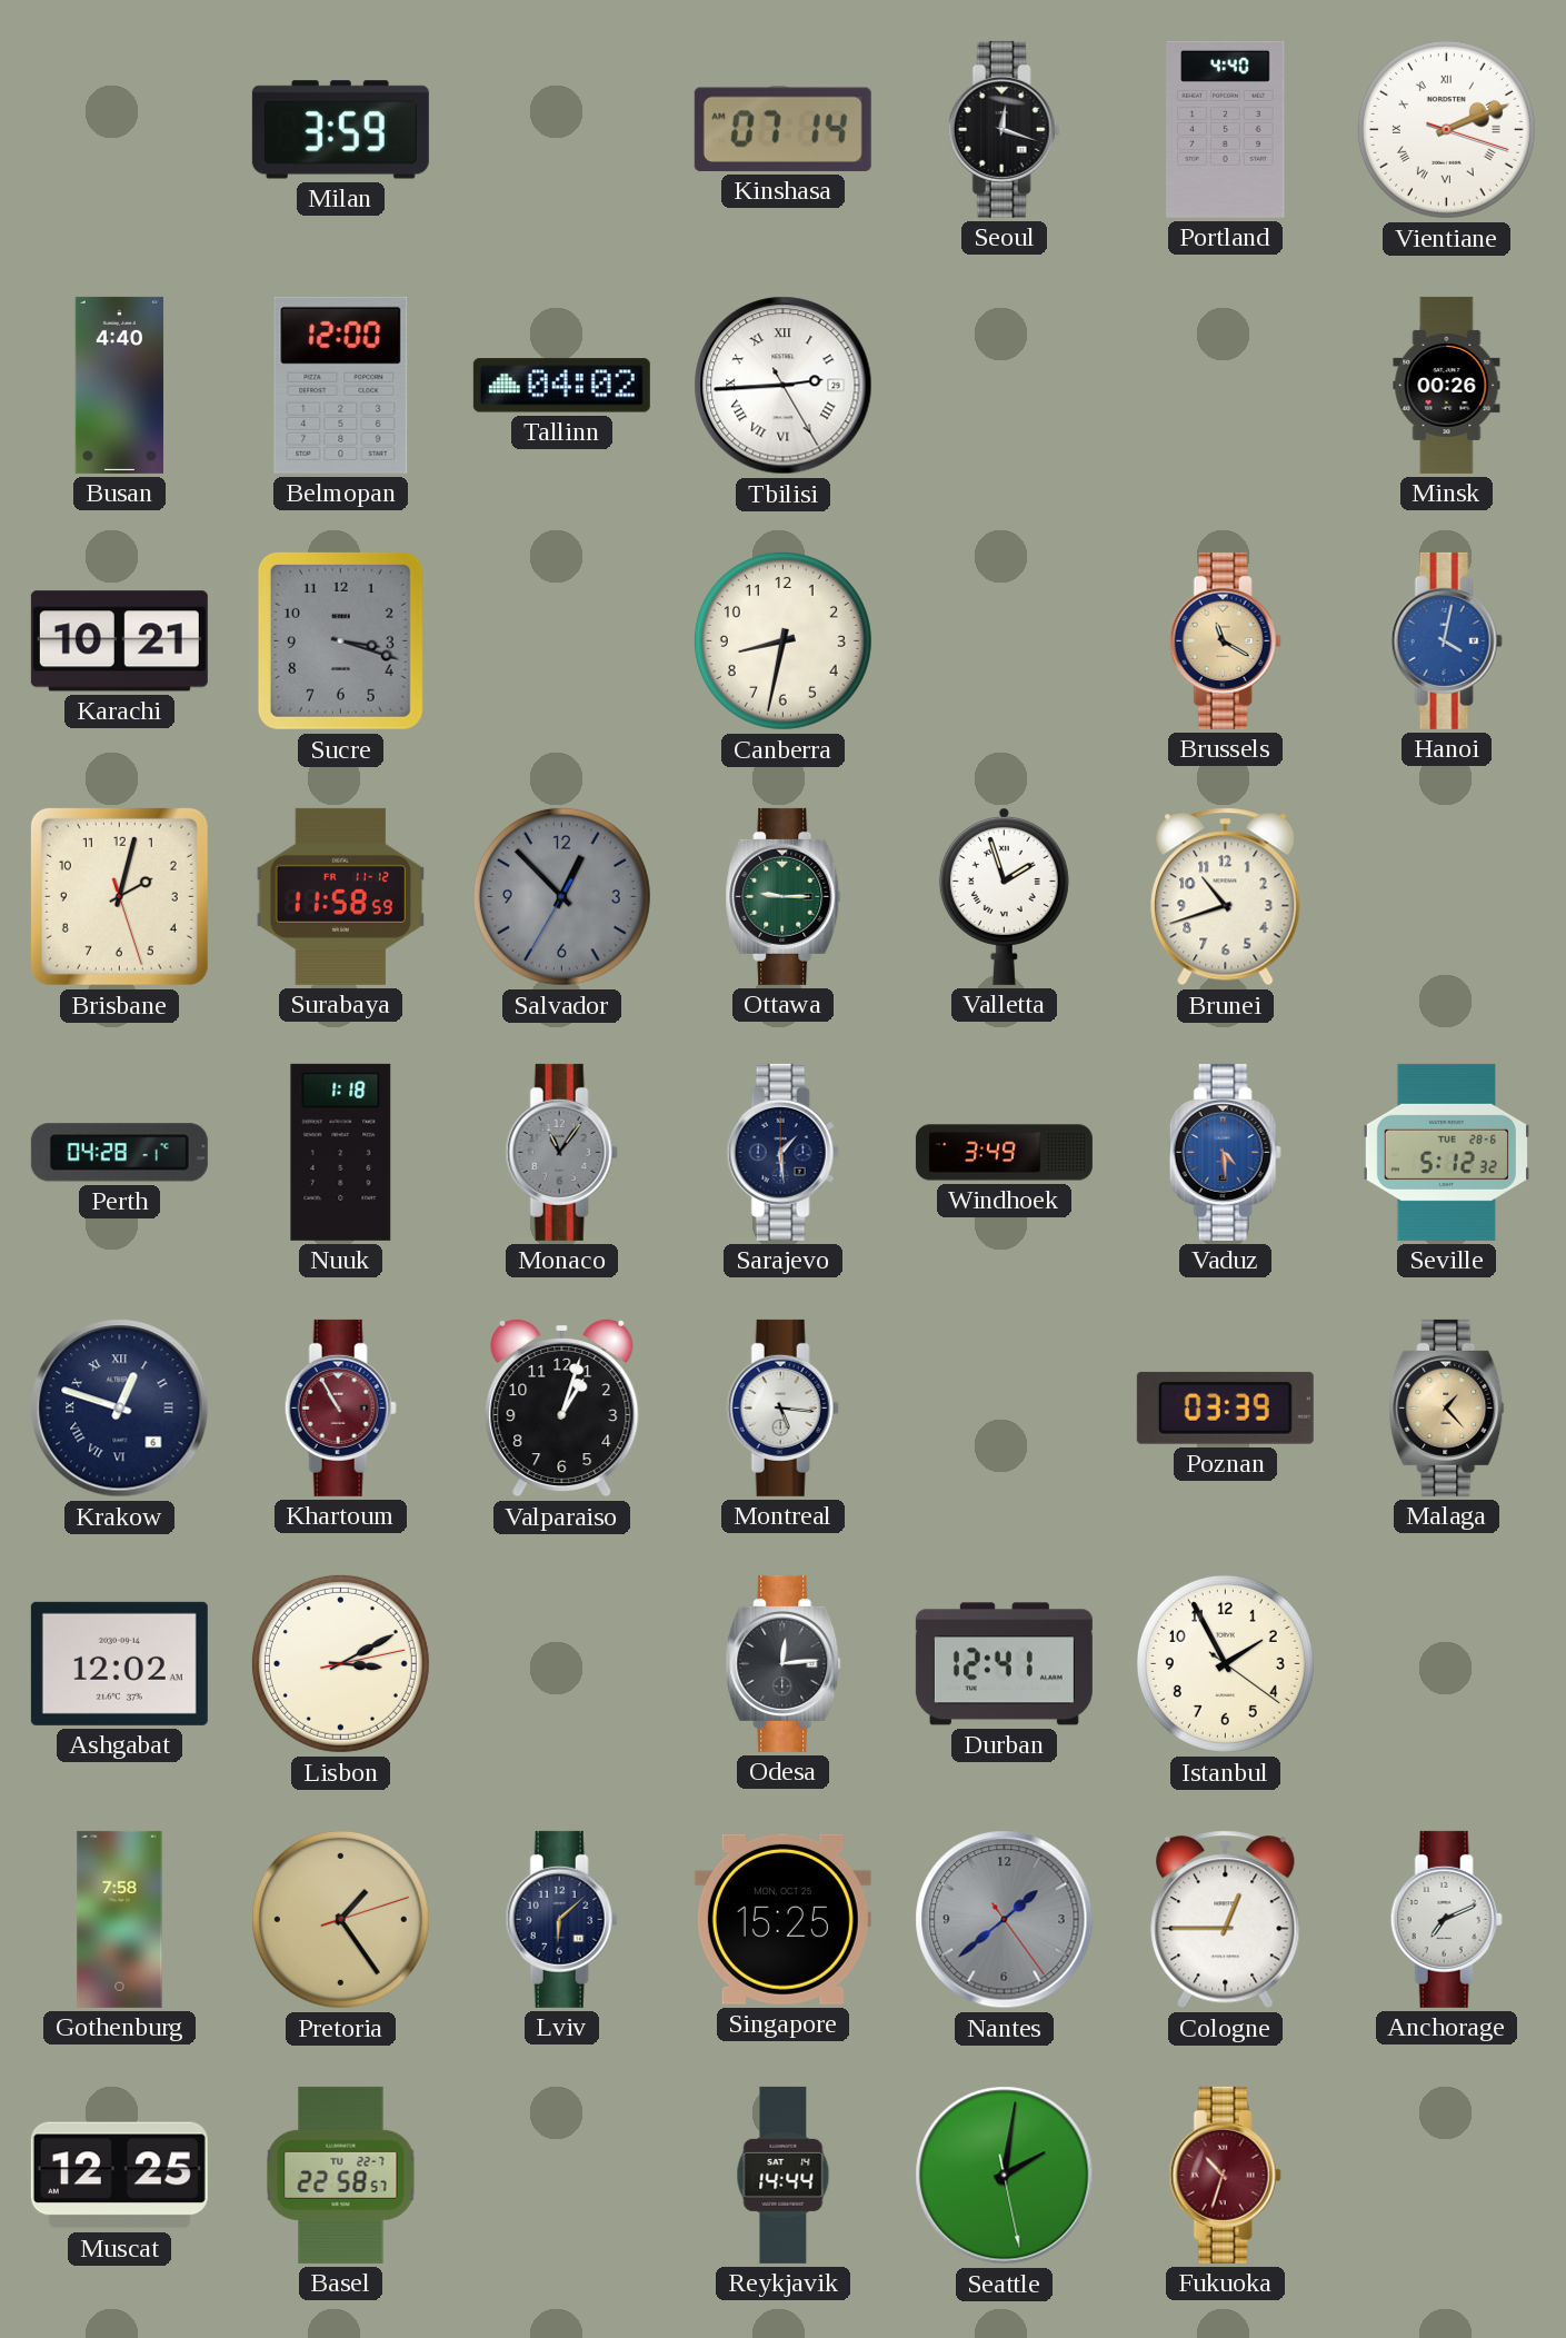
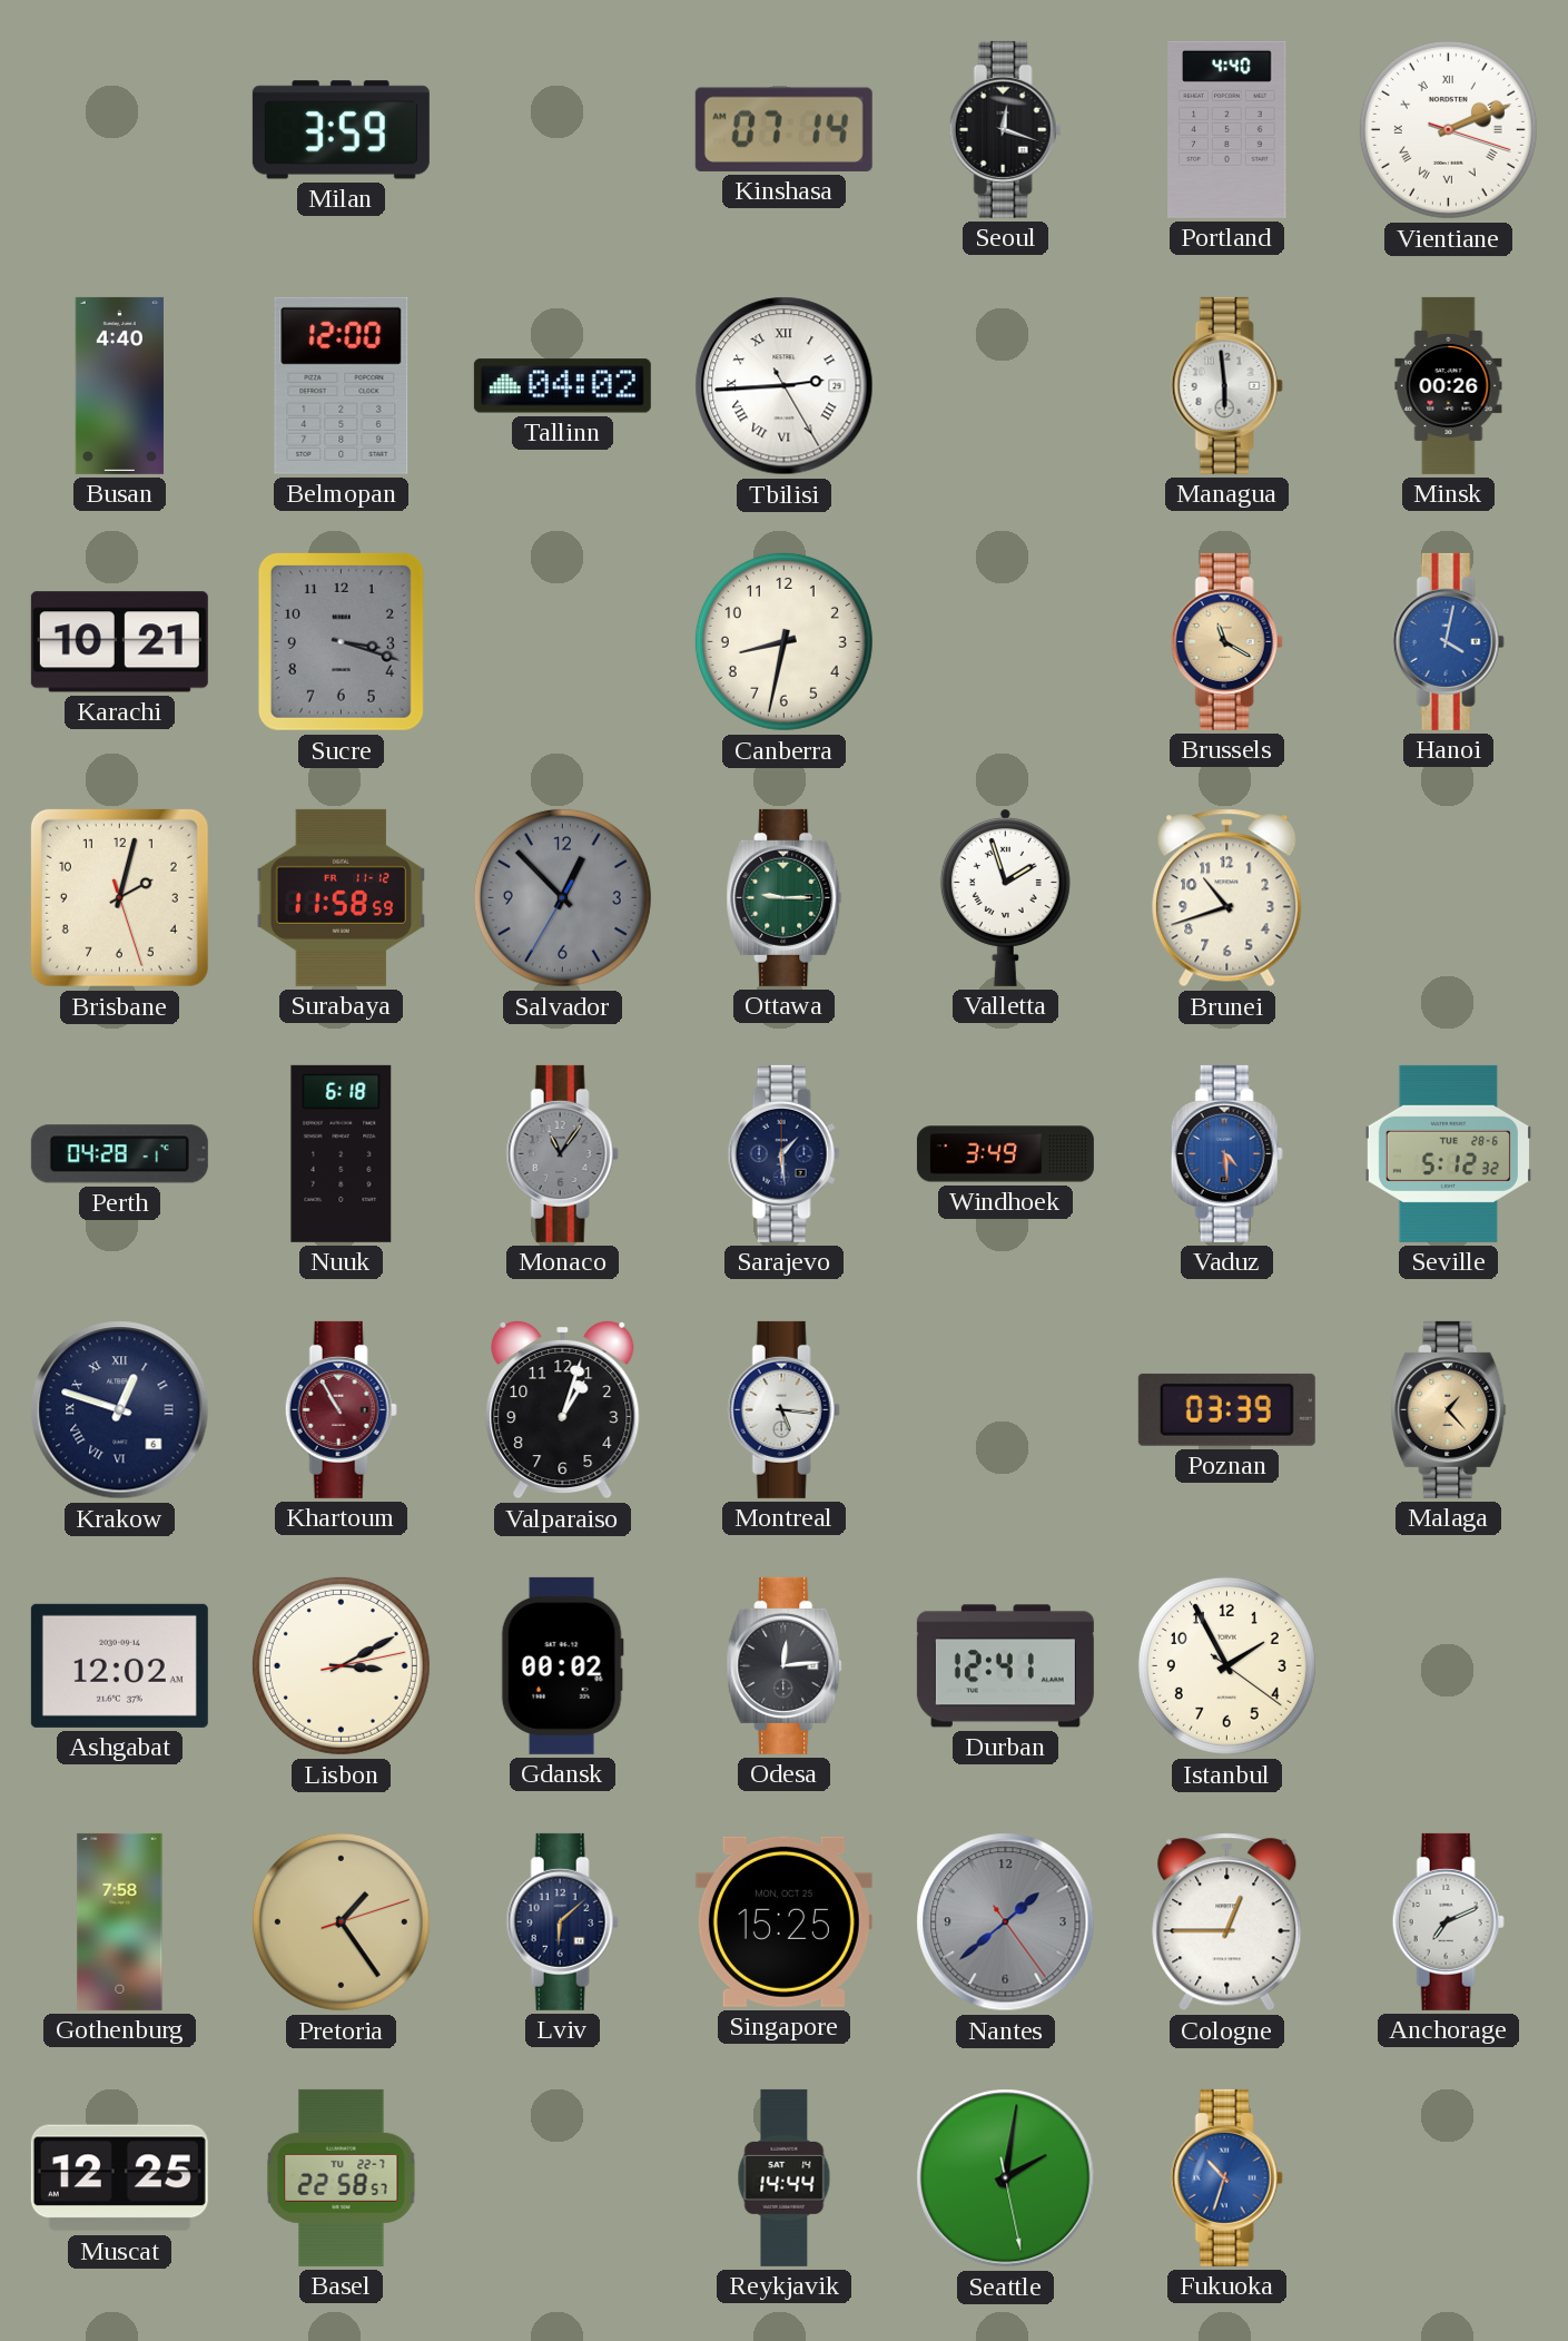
Managua: none -> 5:59 (1226, 385)
Nuuk: 1:18 -> 6:18 (342, 1153)
Gdansk: none -> 00:02 (562, 1665)
Fukuoka dial: burgundy -> blue (1226, 2177)
